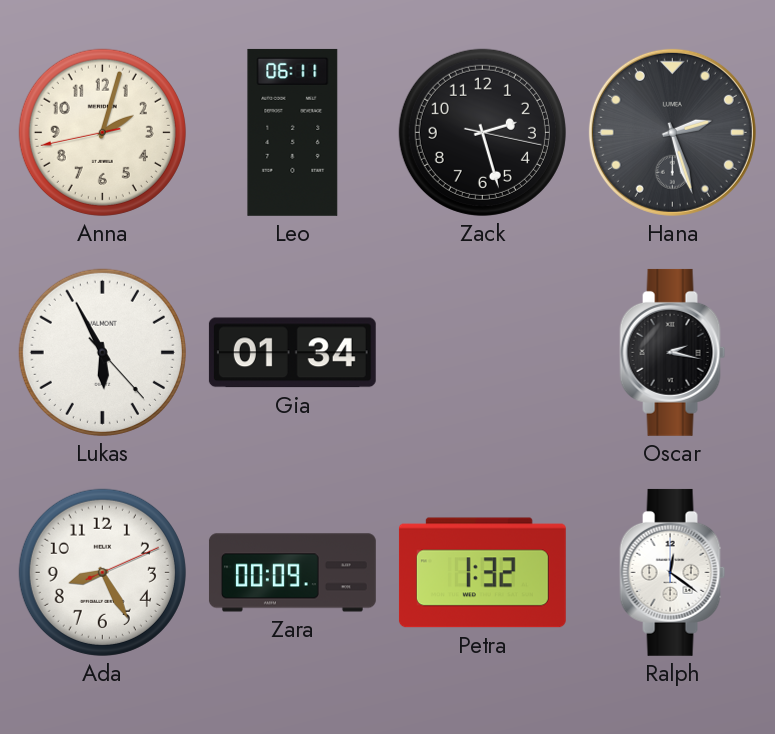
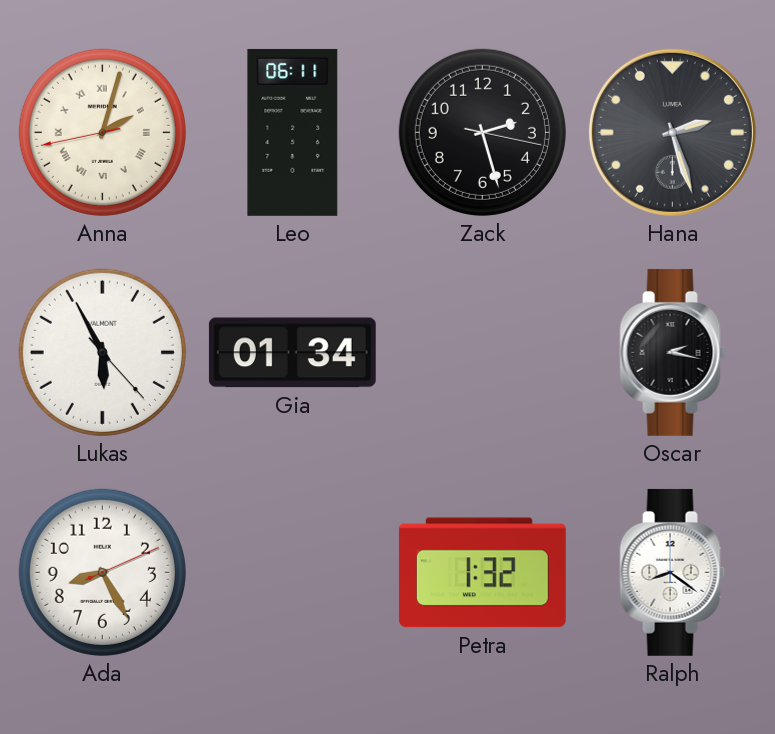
Anna numerals: Arabic -> Roman (102, 132)
Zara: 00:09 -> none (292, 573)
Ralph: 12:21 -> 8:21 (673, 572)
